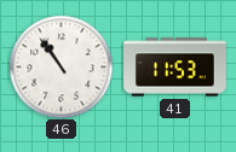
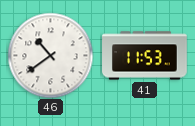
46: 10:54 -> 10:39 (50, 55)
